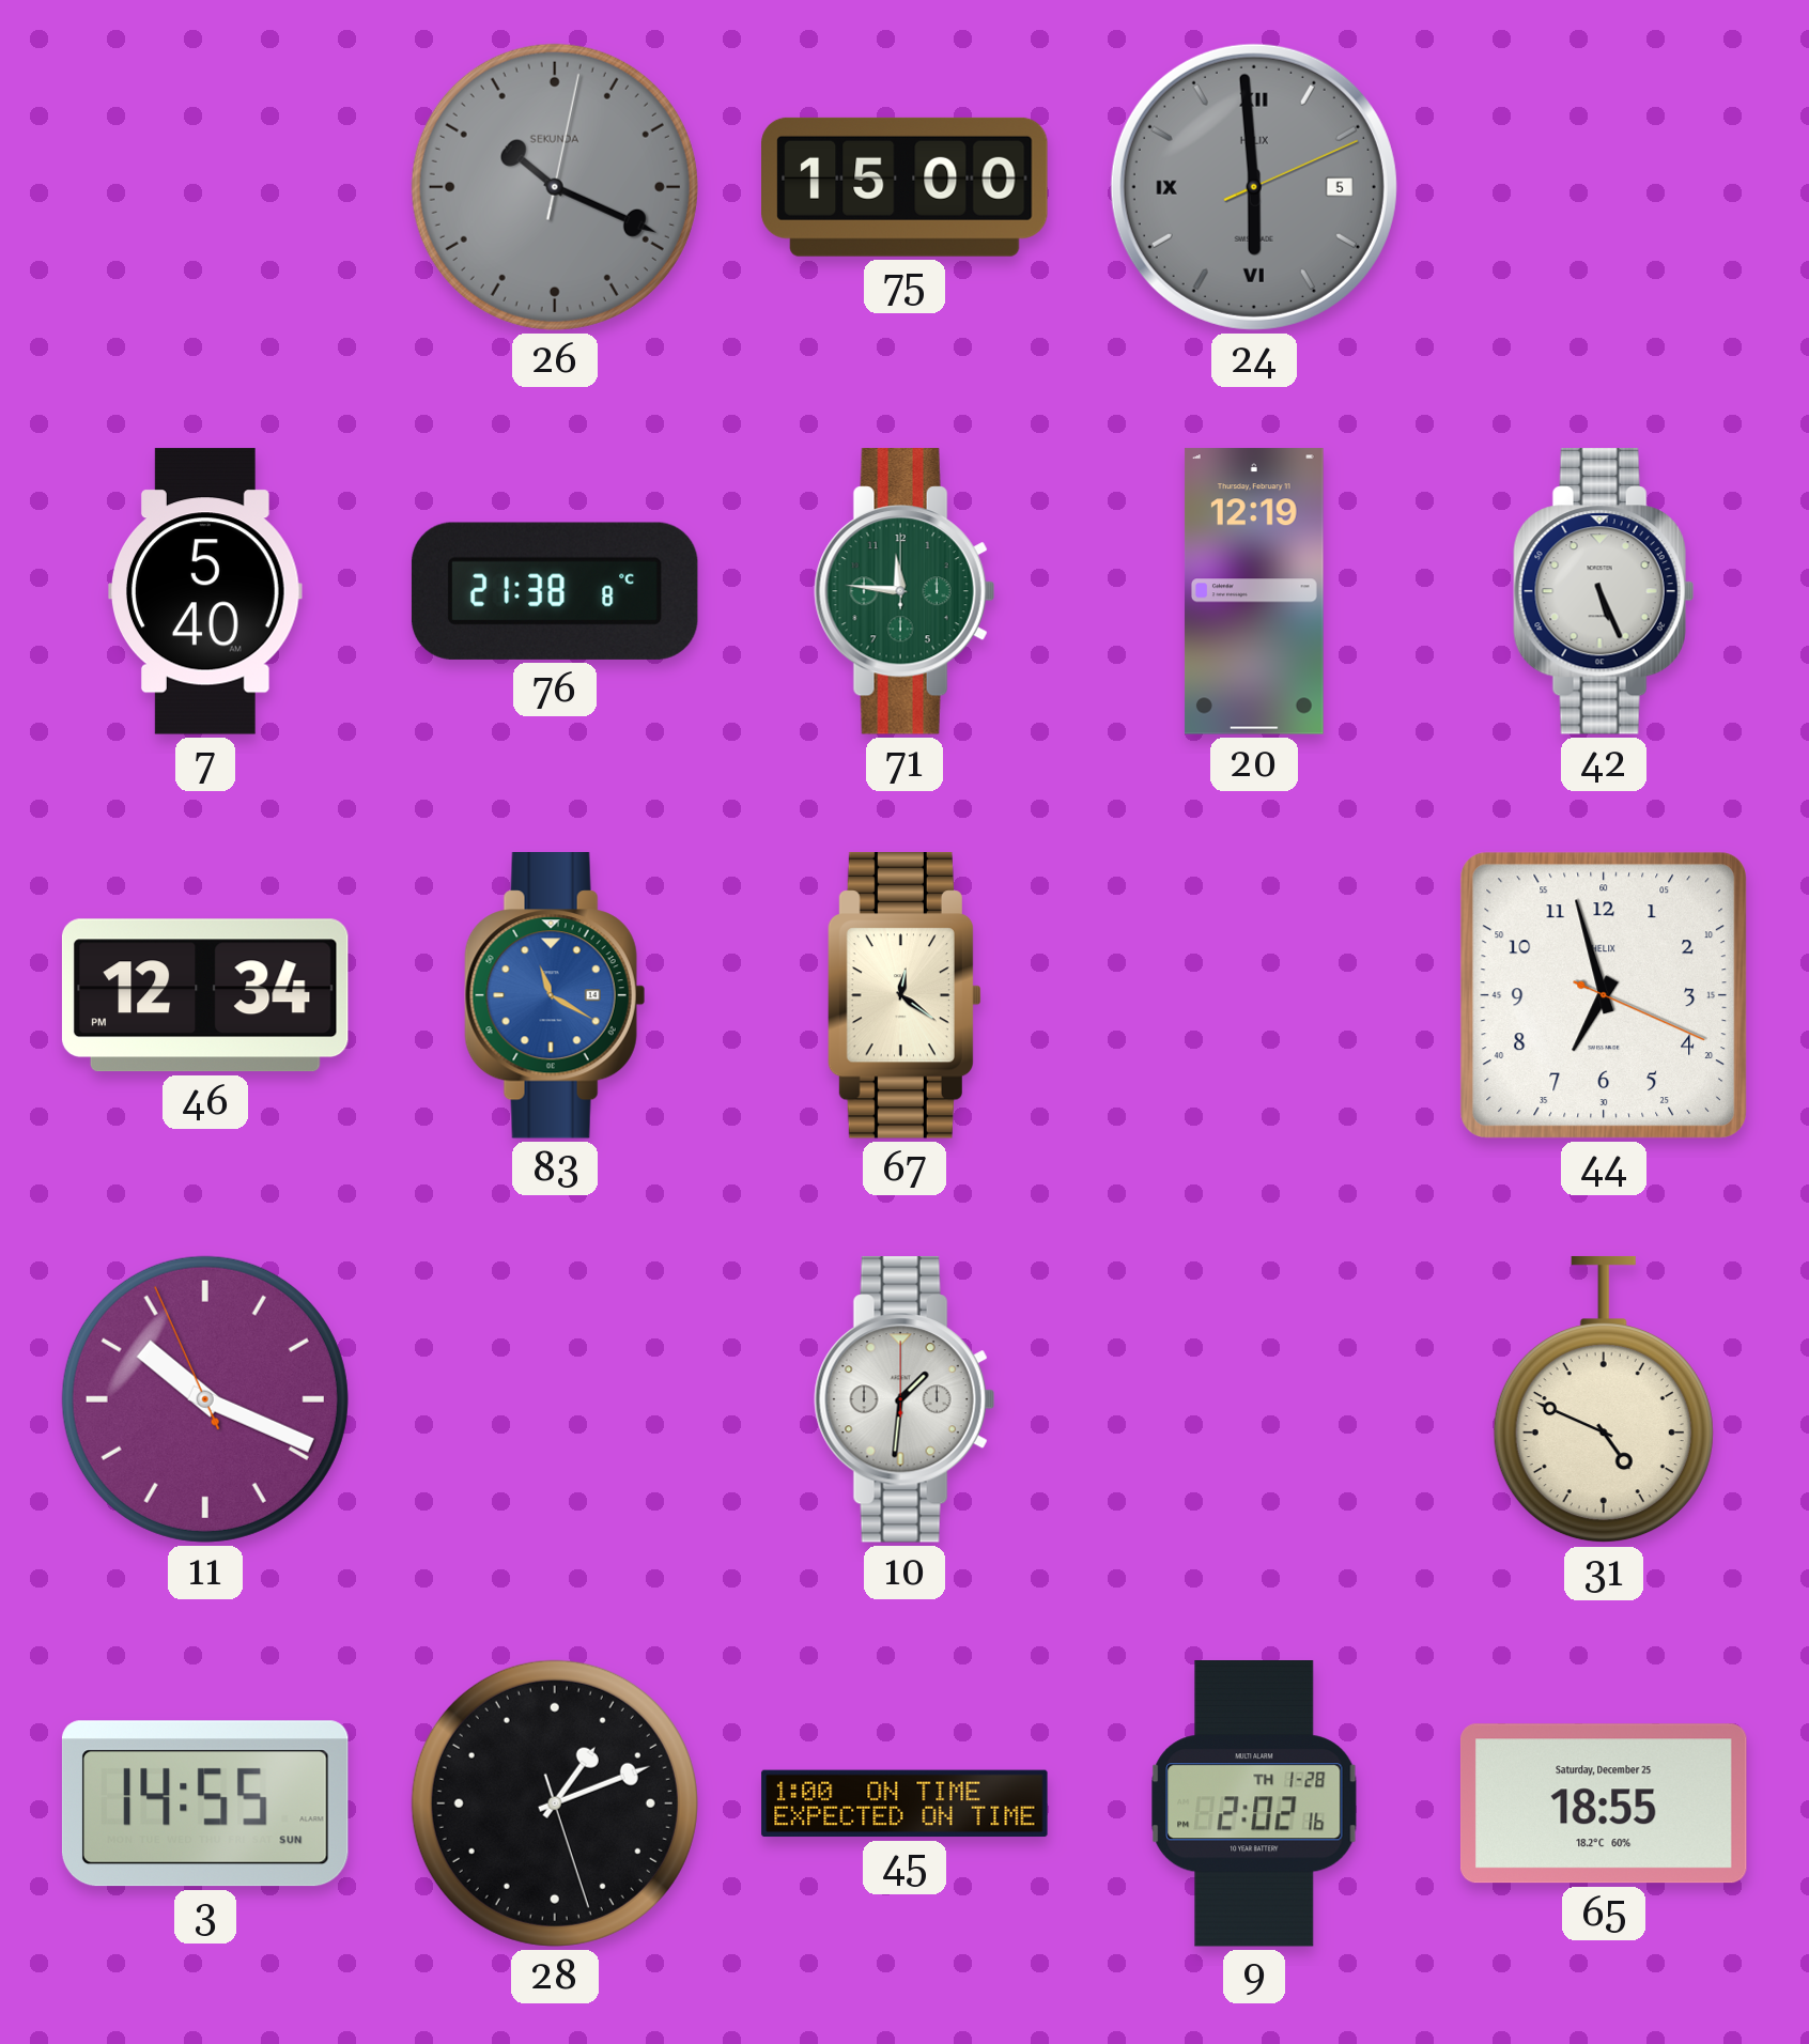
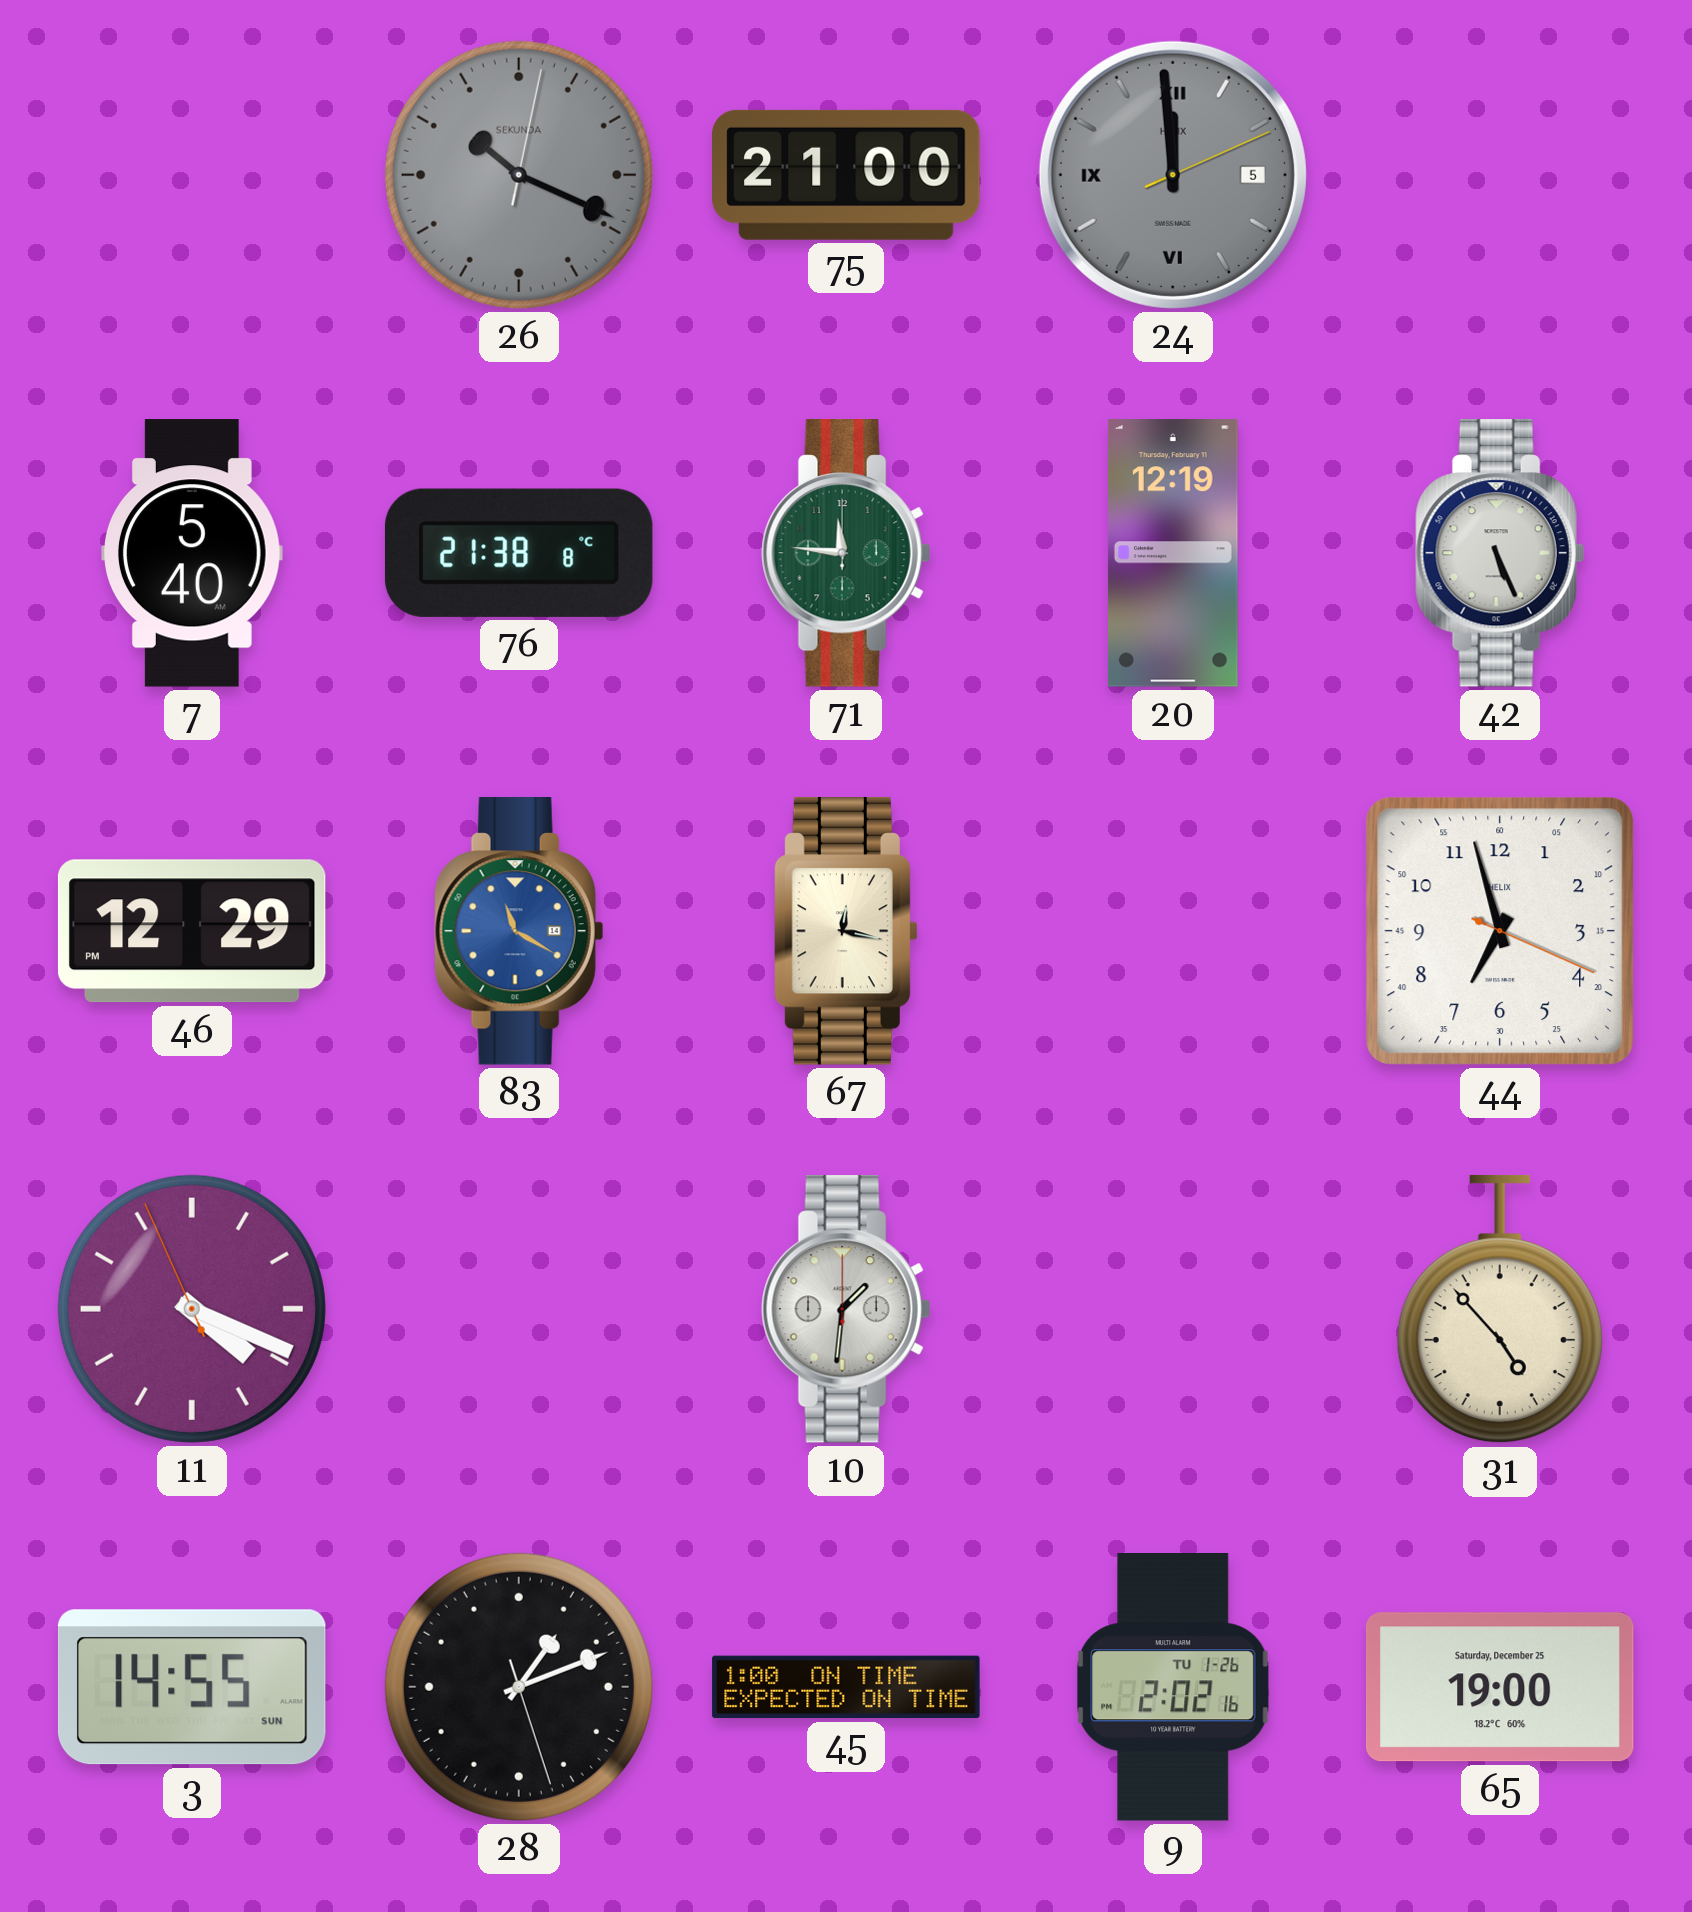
75: 15:00 -> 21:00 (847, 175)
24: 5:59 -> 11:59 (1173, 175)
46: 12:34 -> 12:29 (192, 931)
67: 12:21 -> 12:17 (846, 932)
11: 10:18 -> 4:18 (192, 1309)
31: 4:49 -> 4:53 (1500, 1309)
9 date: TH 1-28 -> TU 1-26 (1173, 1687)
65: 18:55 -> 19:00 (1500, 1687)
